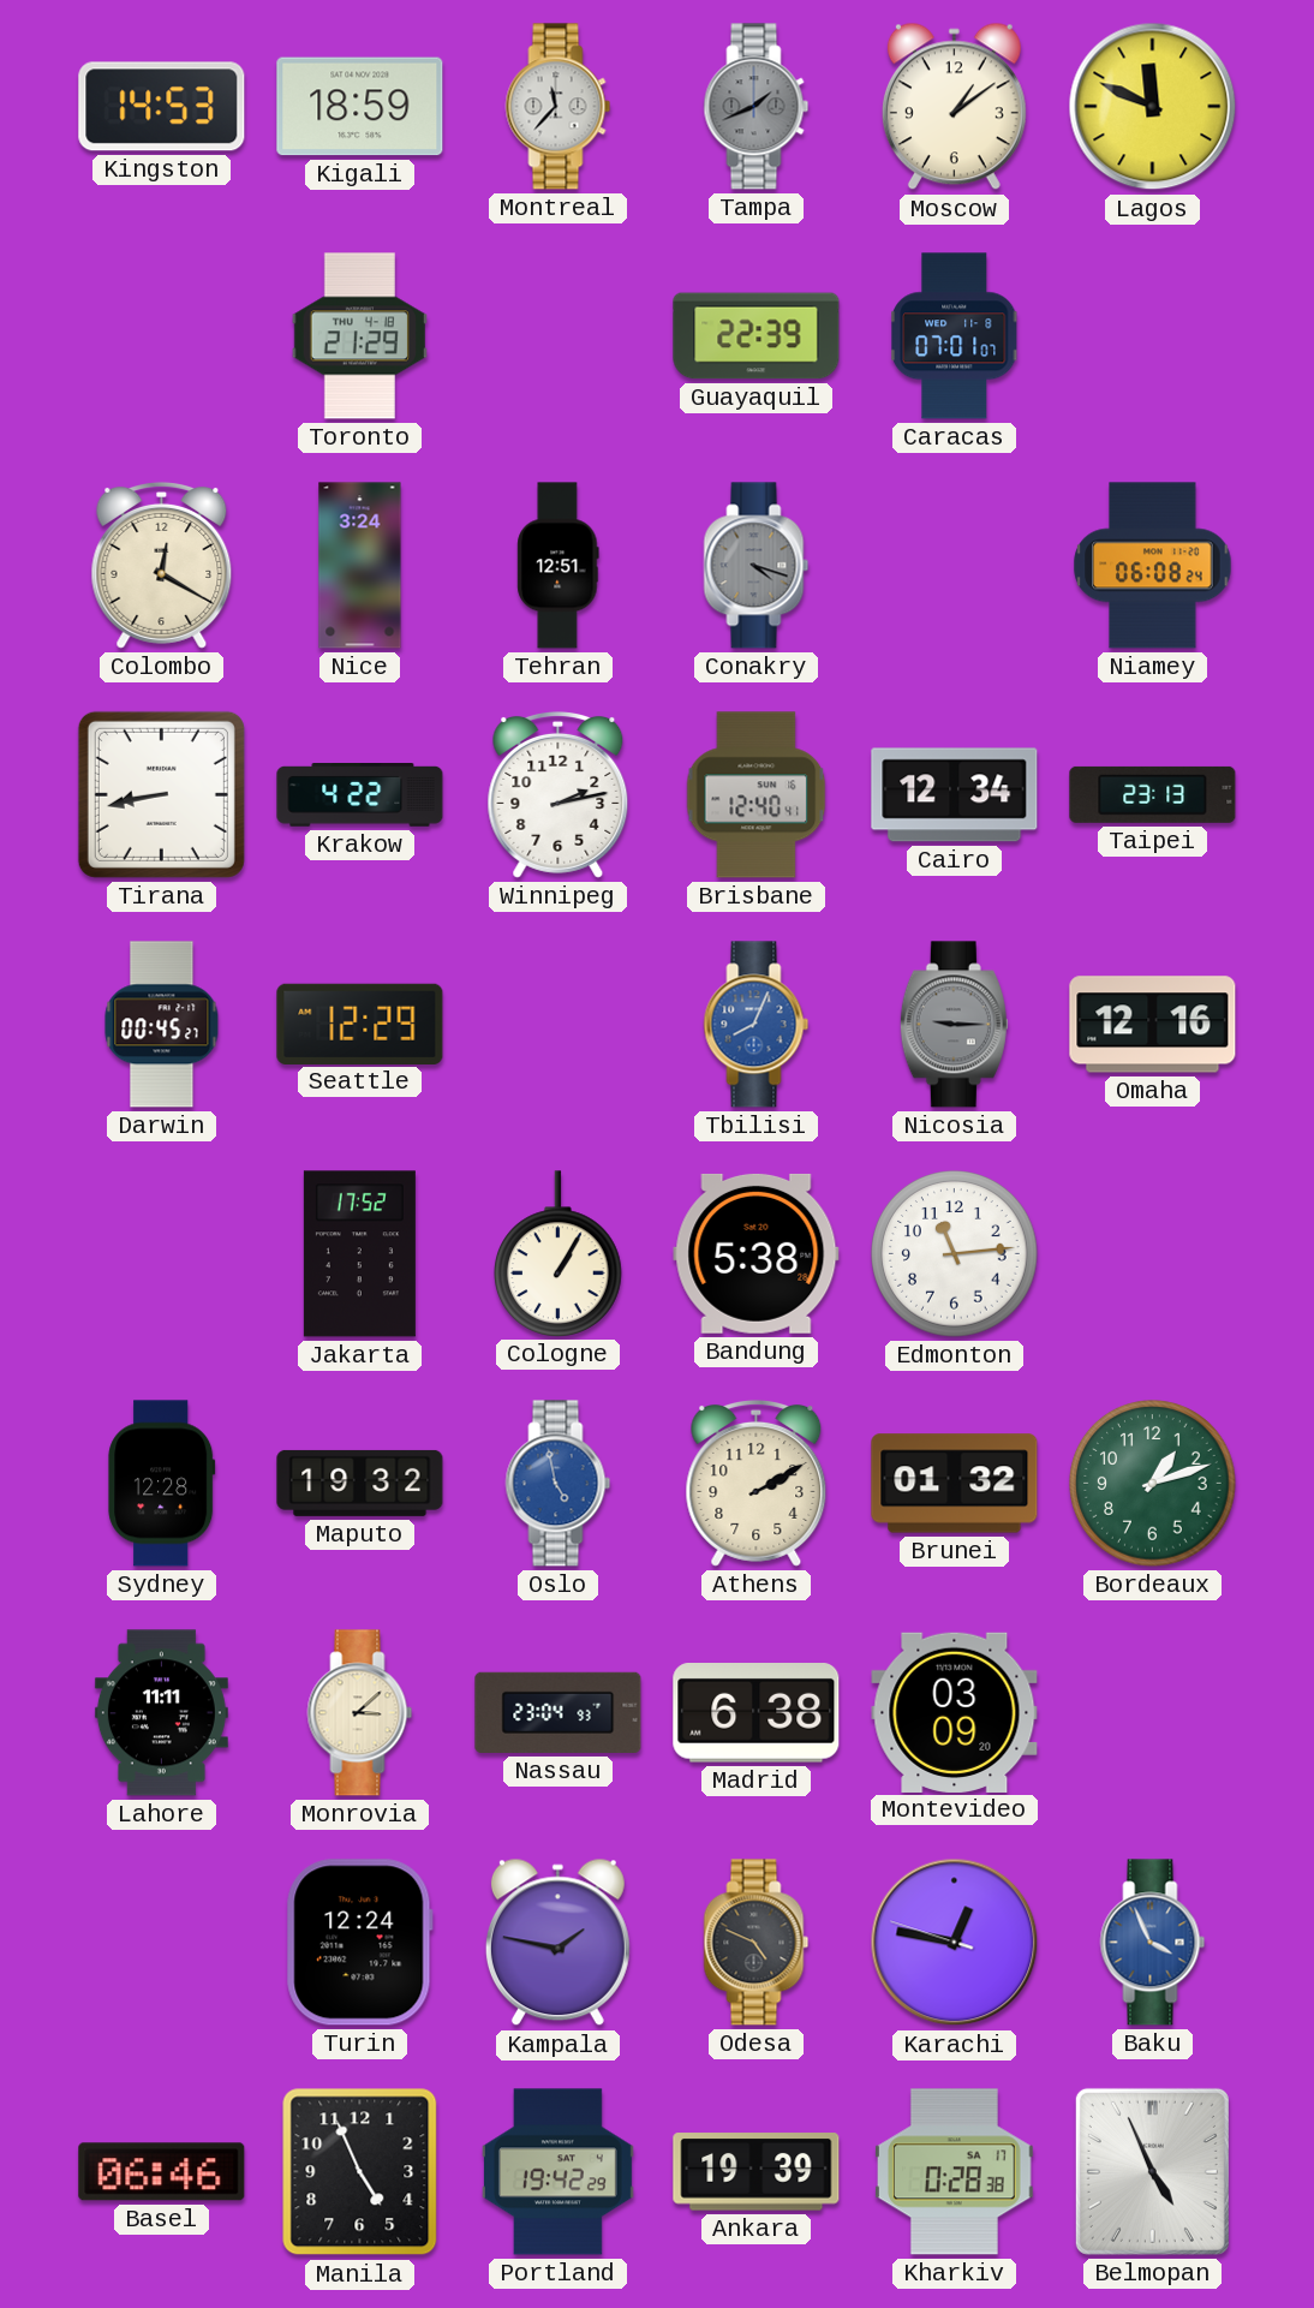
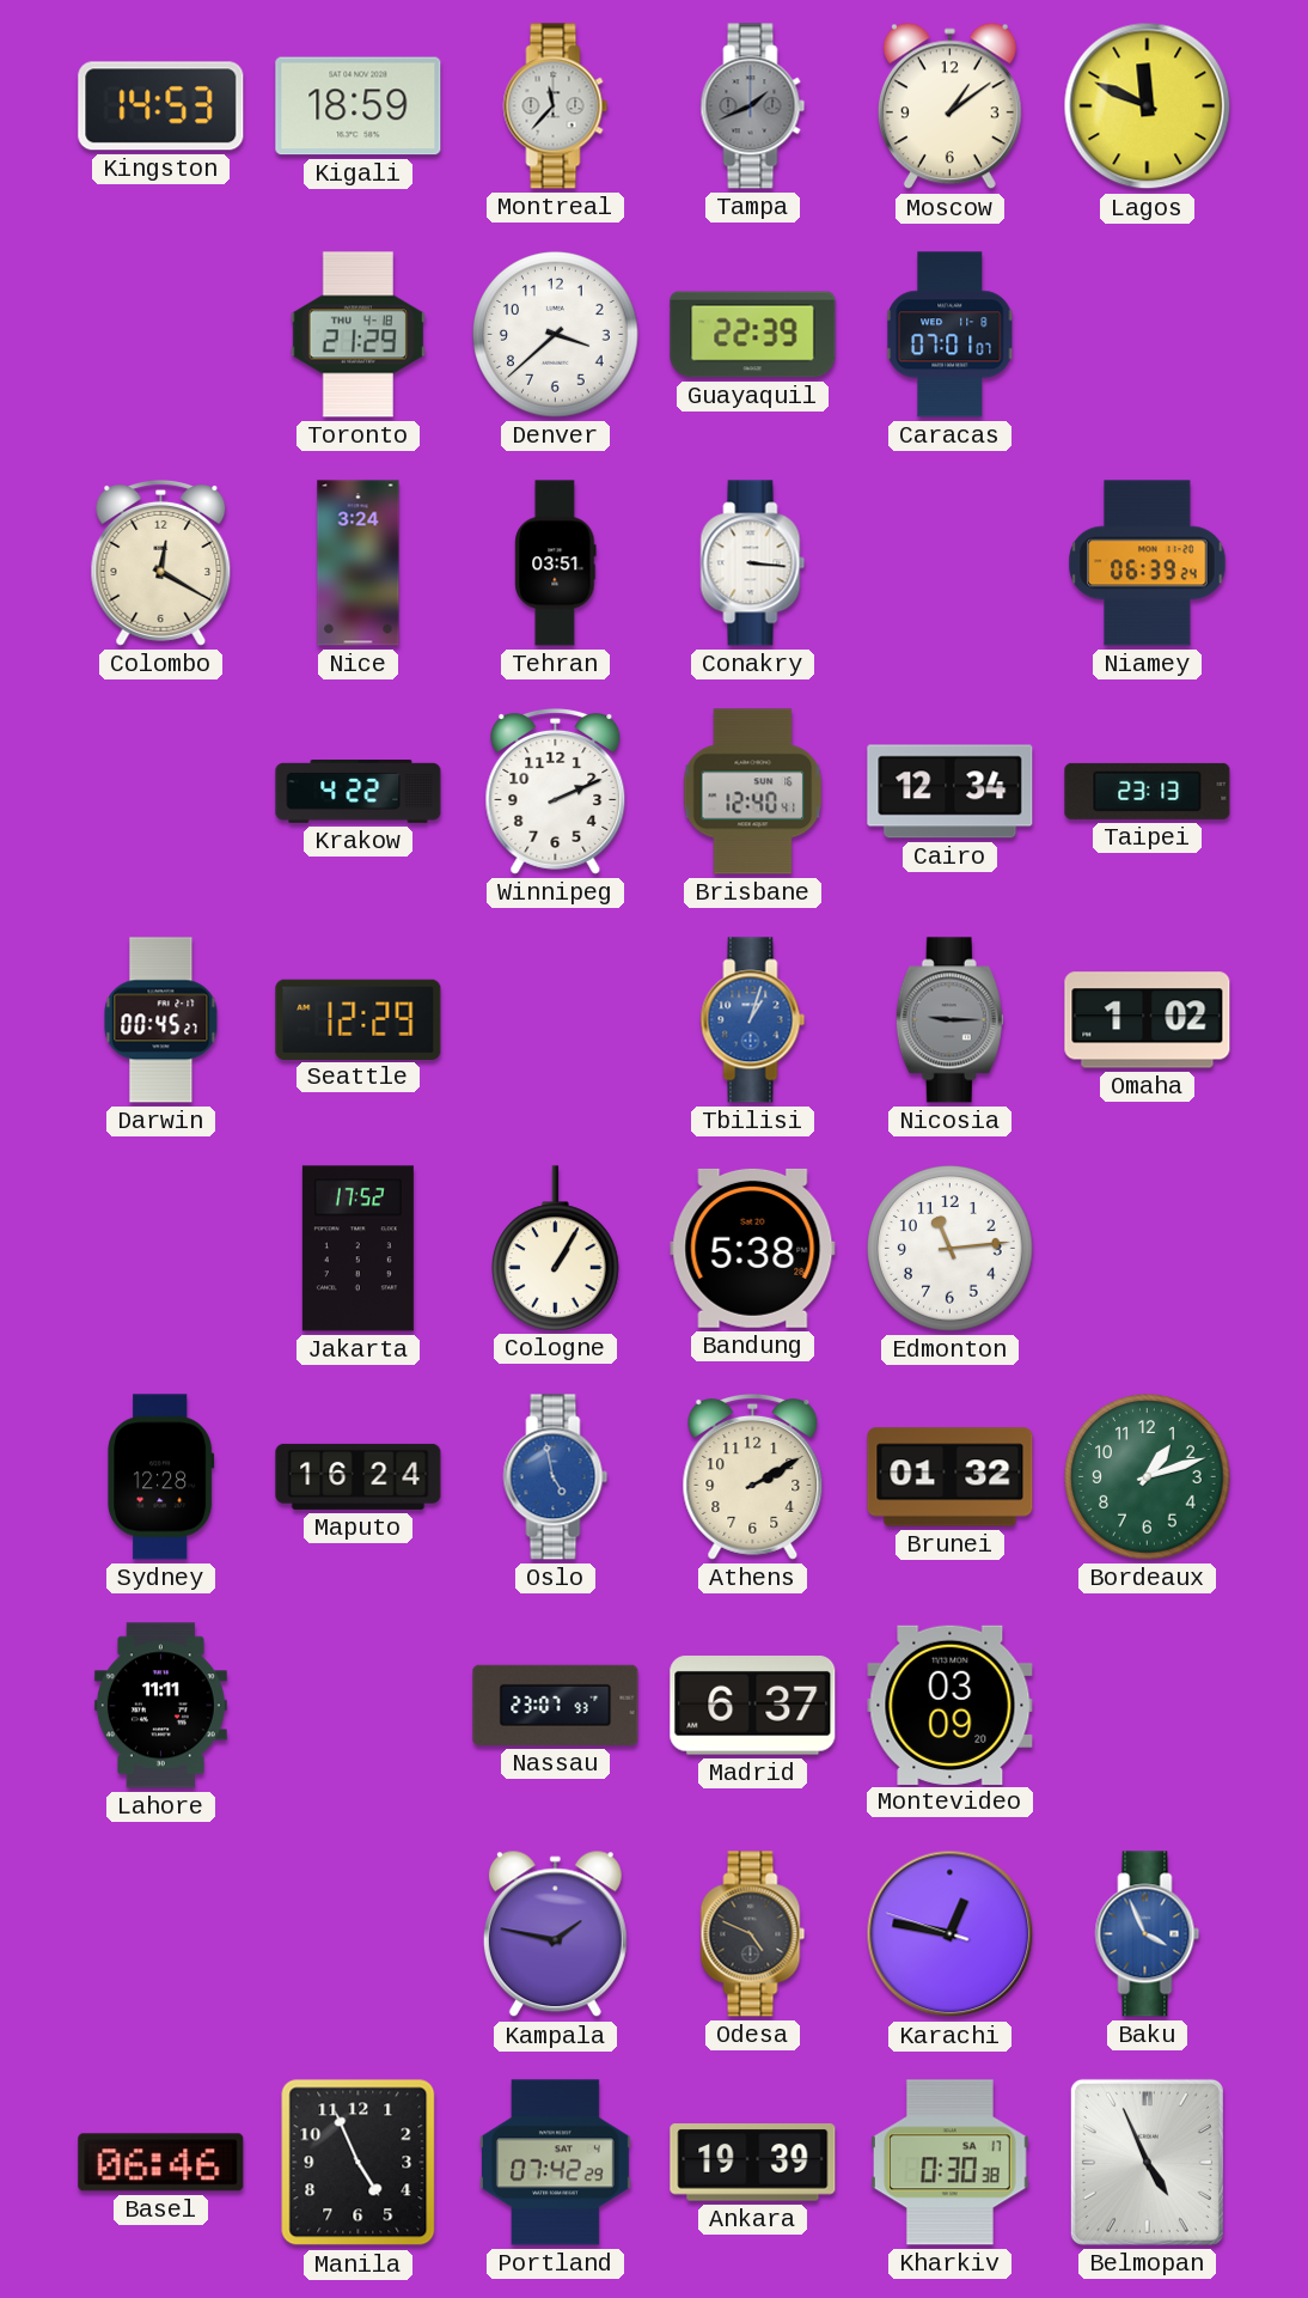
Denver: none -> 3:38 (556, 335)
Tehran: 12:51 -> 03:51 (556, 563)
Conakry: 4:18 -> 3:16 (753, 563)
Conakry dial: grey -> white (753, 563)
Niamey: 06:08 -> 06:39 (1148, 563)
Tirana: 8:43 -> none (161, 794)
Winnipeg: 2:13 -> 2:11 (556, 791)
Tbilisi: 8:04 -> 1:03 (753, 1020)
Omaha: 12:16 -> 1:02 (1148, 1020)
Maputo: 19:32 -> 16:24 (359, 1476)
Monrovia: 3:08 -> none (360, 1713)
Nassau: 23:04 -> 23:07 (556, 1705)
Madrid: 6:38 -> 6:37 (753, 1706)
Turin: 12:24 -> none (359, 1943)
Portland: 19:42 -> 07:42 (555, 2163)
Kharkiv: 0:28 -> 0:30 (949, 2163)
